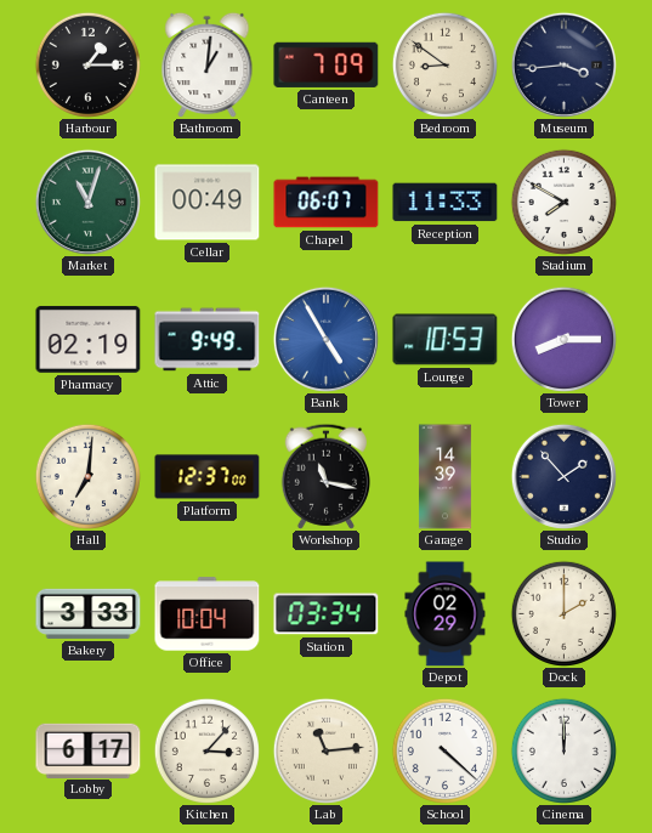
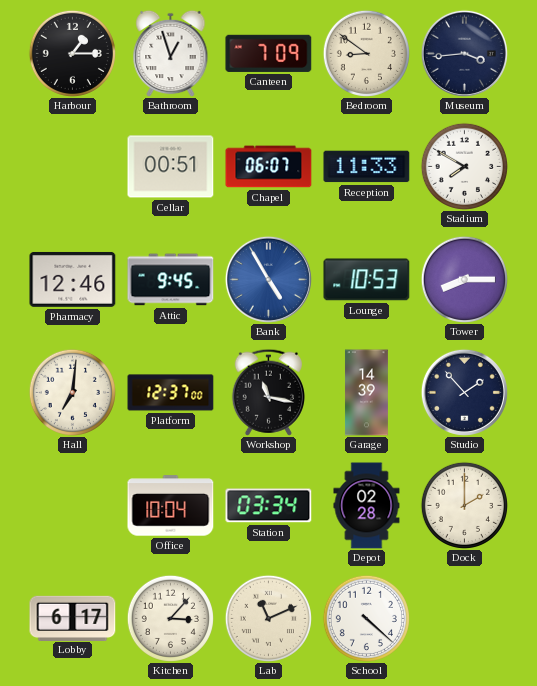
Bathroom: 1:01 -> 12:57 (171, 53)
Market: 11:03 -> none (87, 202)
Cellar: 00:49 -> 00:51 (171, 167)
Pharmacy: 02:19 -> 12:46 (73, 280)
Attic: 9:49 -> 9:45 (171, 280)
Bakery: 3:33 -> none (89, 613)
Depot: 02:29 -> 02:28 (367, 506)
Lab: 11:14 -> 11:11 (268, 618)
Cinema: 12:00 -> none (563, 750)
